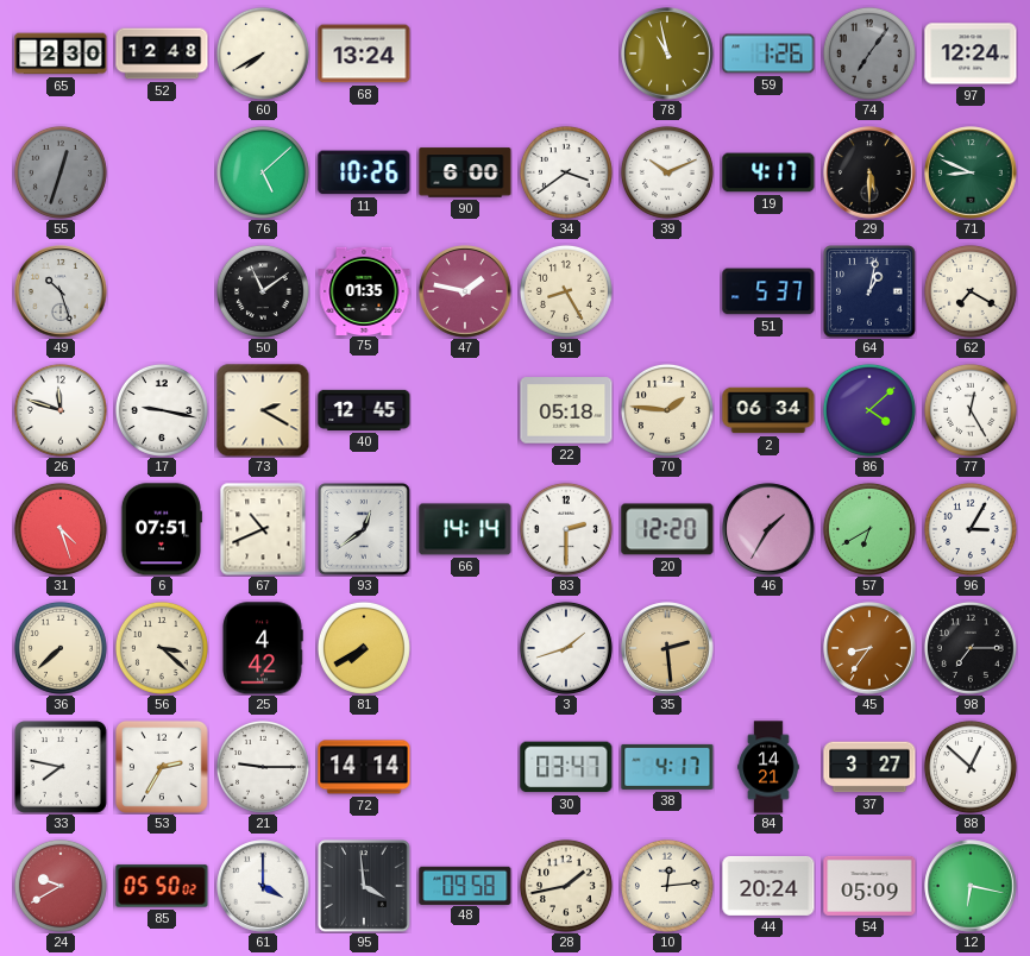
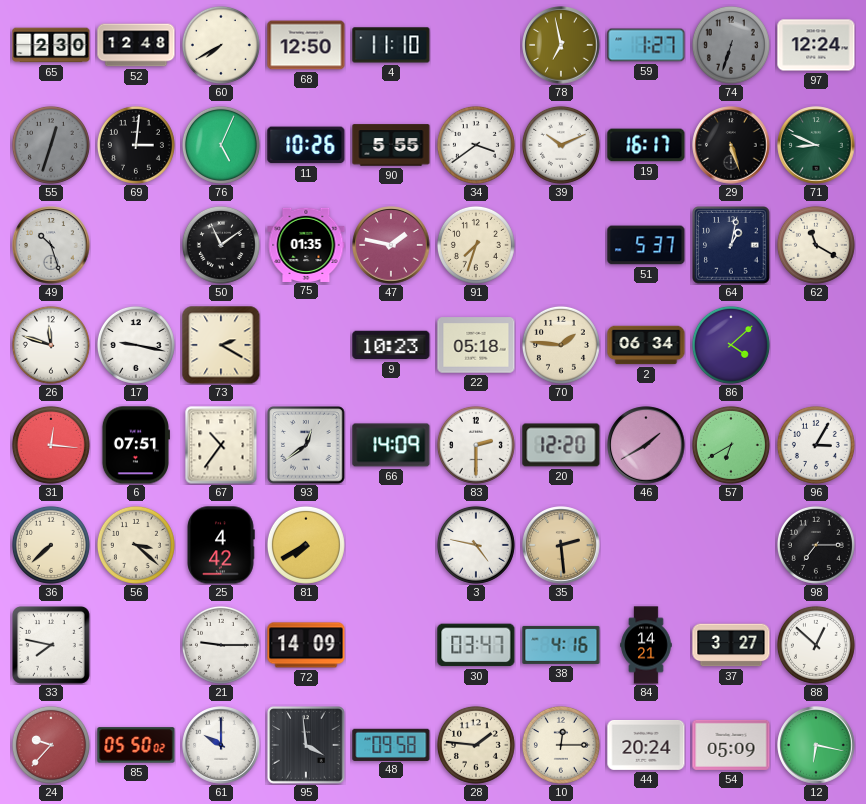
68: 13:24 -> 12:50 (306, 45)
4: none -> 11:10 (391, 45)
78: 10:58 -> 6:58 (561, 45)
59: 1:26 -> 1:27 (646, 45)
74: 7:06 -> 6:33 (731, 45)
69: none -> 3:01 (136, 145)
76: 5:08 -> 5:04 (221, 145)
90: 6:00 -> 5:55 (391, 145)
19: 4:17 -> 16:17 (646, 145)
29: 5:30 -> 5:27 (731, 145)
91: 8:25 -> 7:33 (476, 245)
62: 7:20 -> 11:20 (816, 245)
40: 12:45 -> none (364, 410)
9: none -> 10:23 (391, 345)
77: 12:25 -> none (971, 410)
31: 4:27 -> 12:16 (51, 445)
67: 10:41 -> 10:36 (221, 445)
66: 14:14 -> 14:09 (391, 445)
46: 1:35 -> 1:40 (646, 445)
3: 1:42 -> 4:47 (476, 545)
45: 8:36 -> none (869, 648)
53: 2:35 -> none (162, 767)
72: 14:14 -> 14:09 (306, 645)
38: 4:17 -> 4:16 (561, 645)
24: 9:40 -> 9:37 (51, 745)
61: 4:00 -> 10:00 (221, 745)
28: 1:43 -> 1:46 (476, 745)
10: 12:14 -> 12:15 (561, 745)
